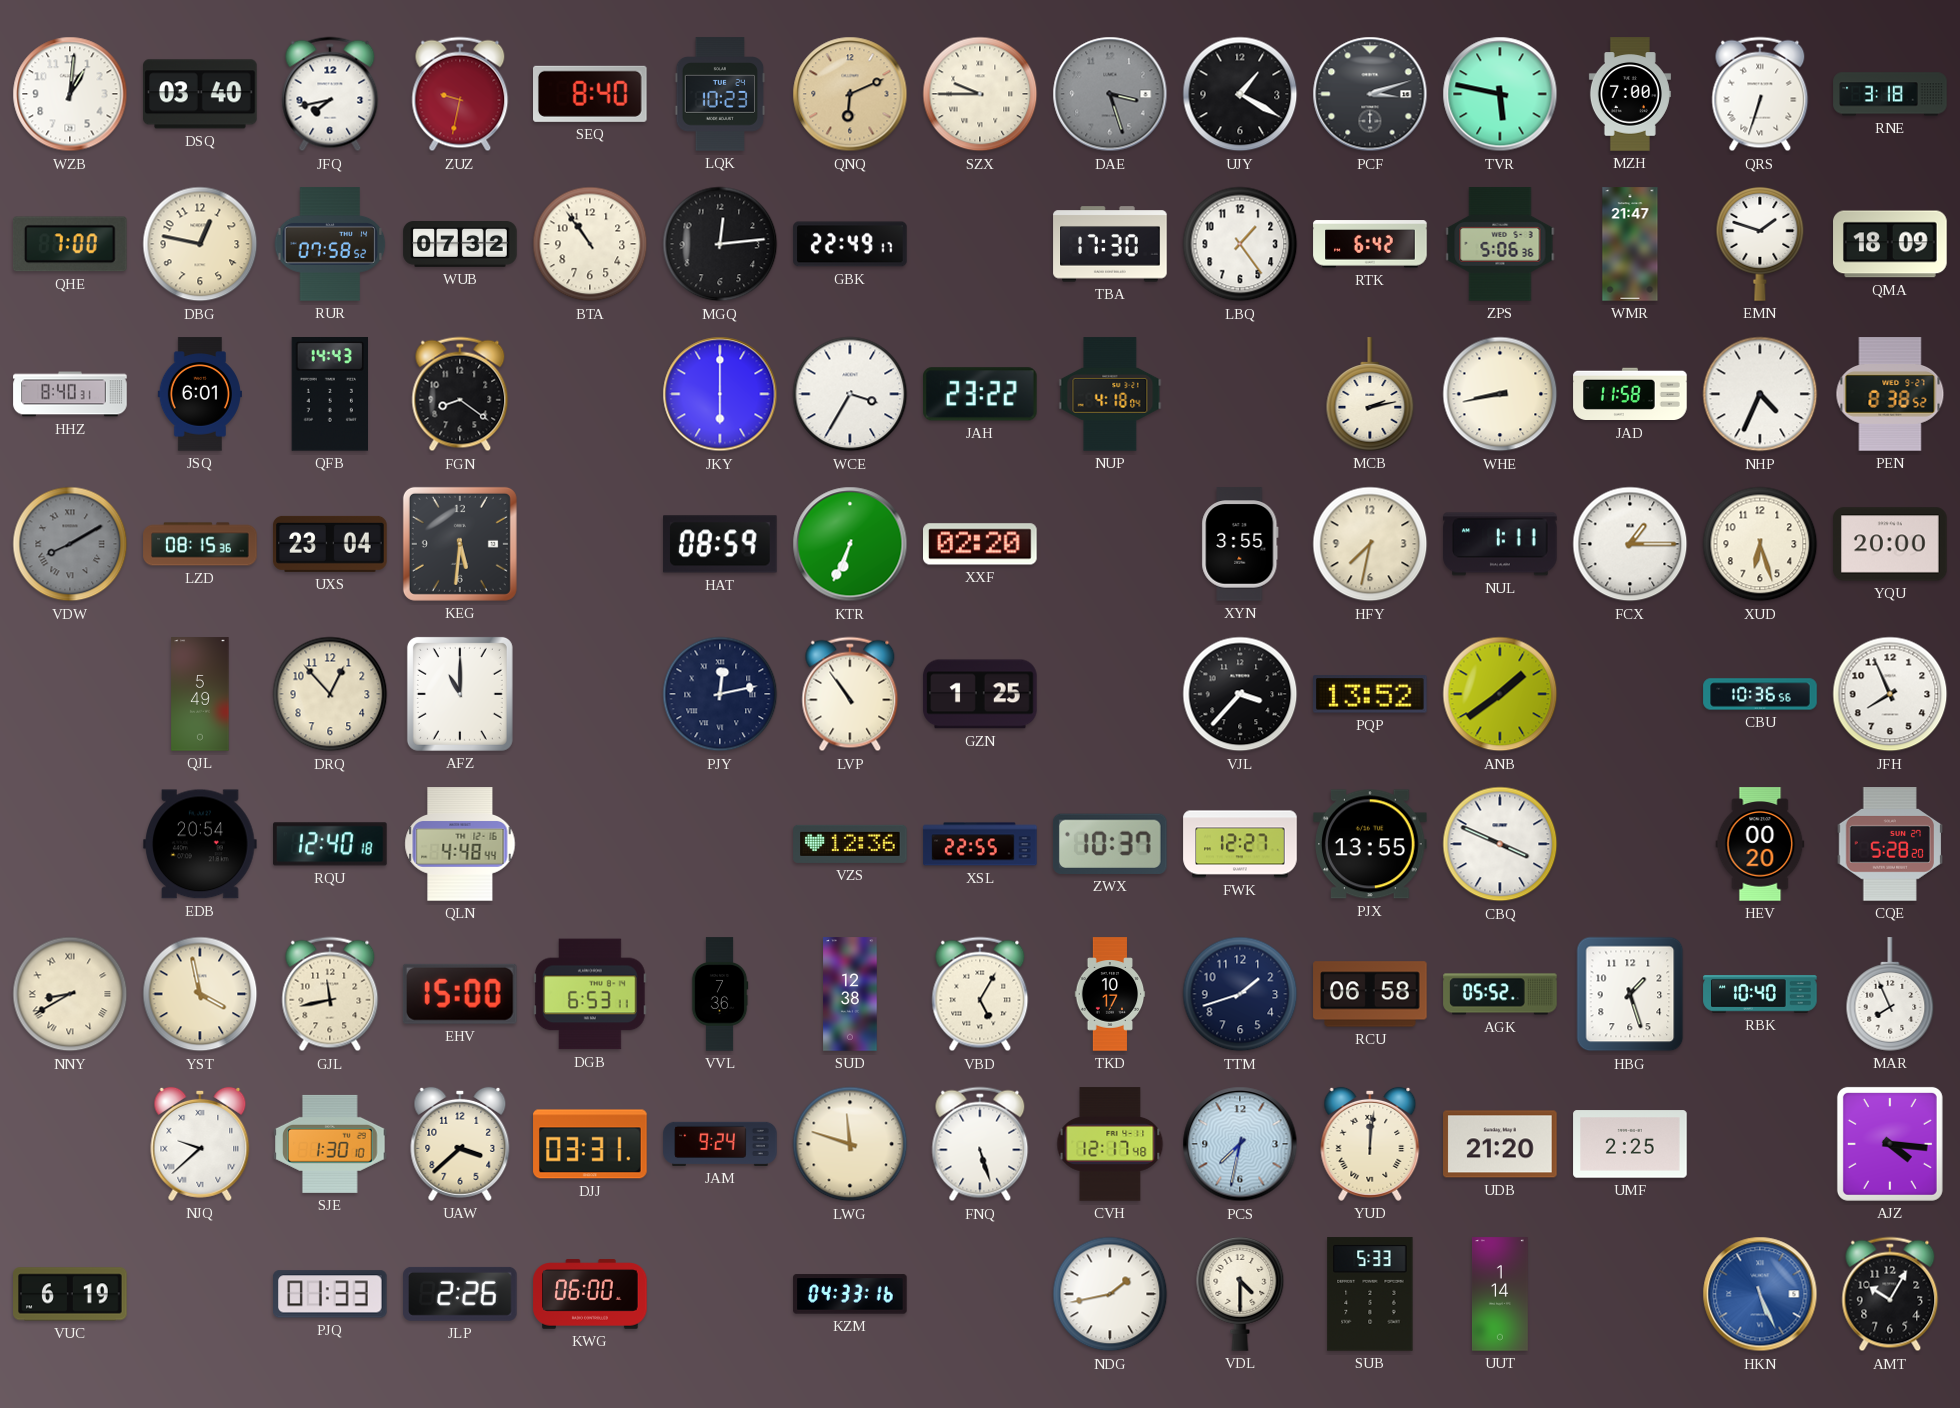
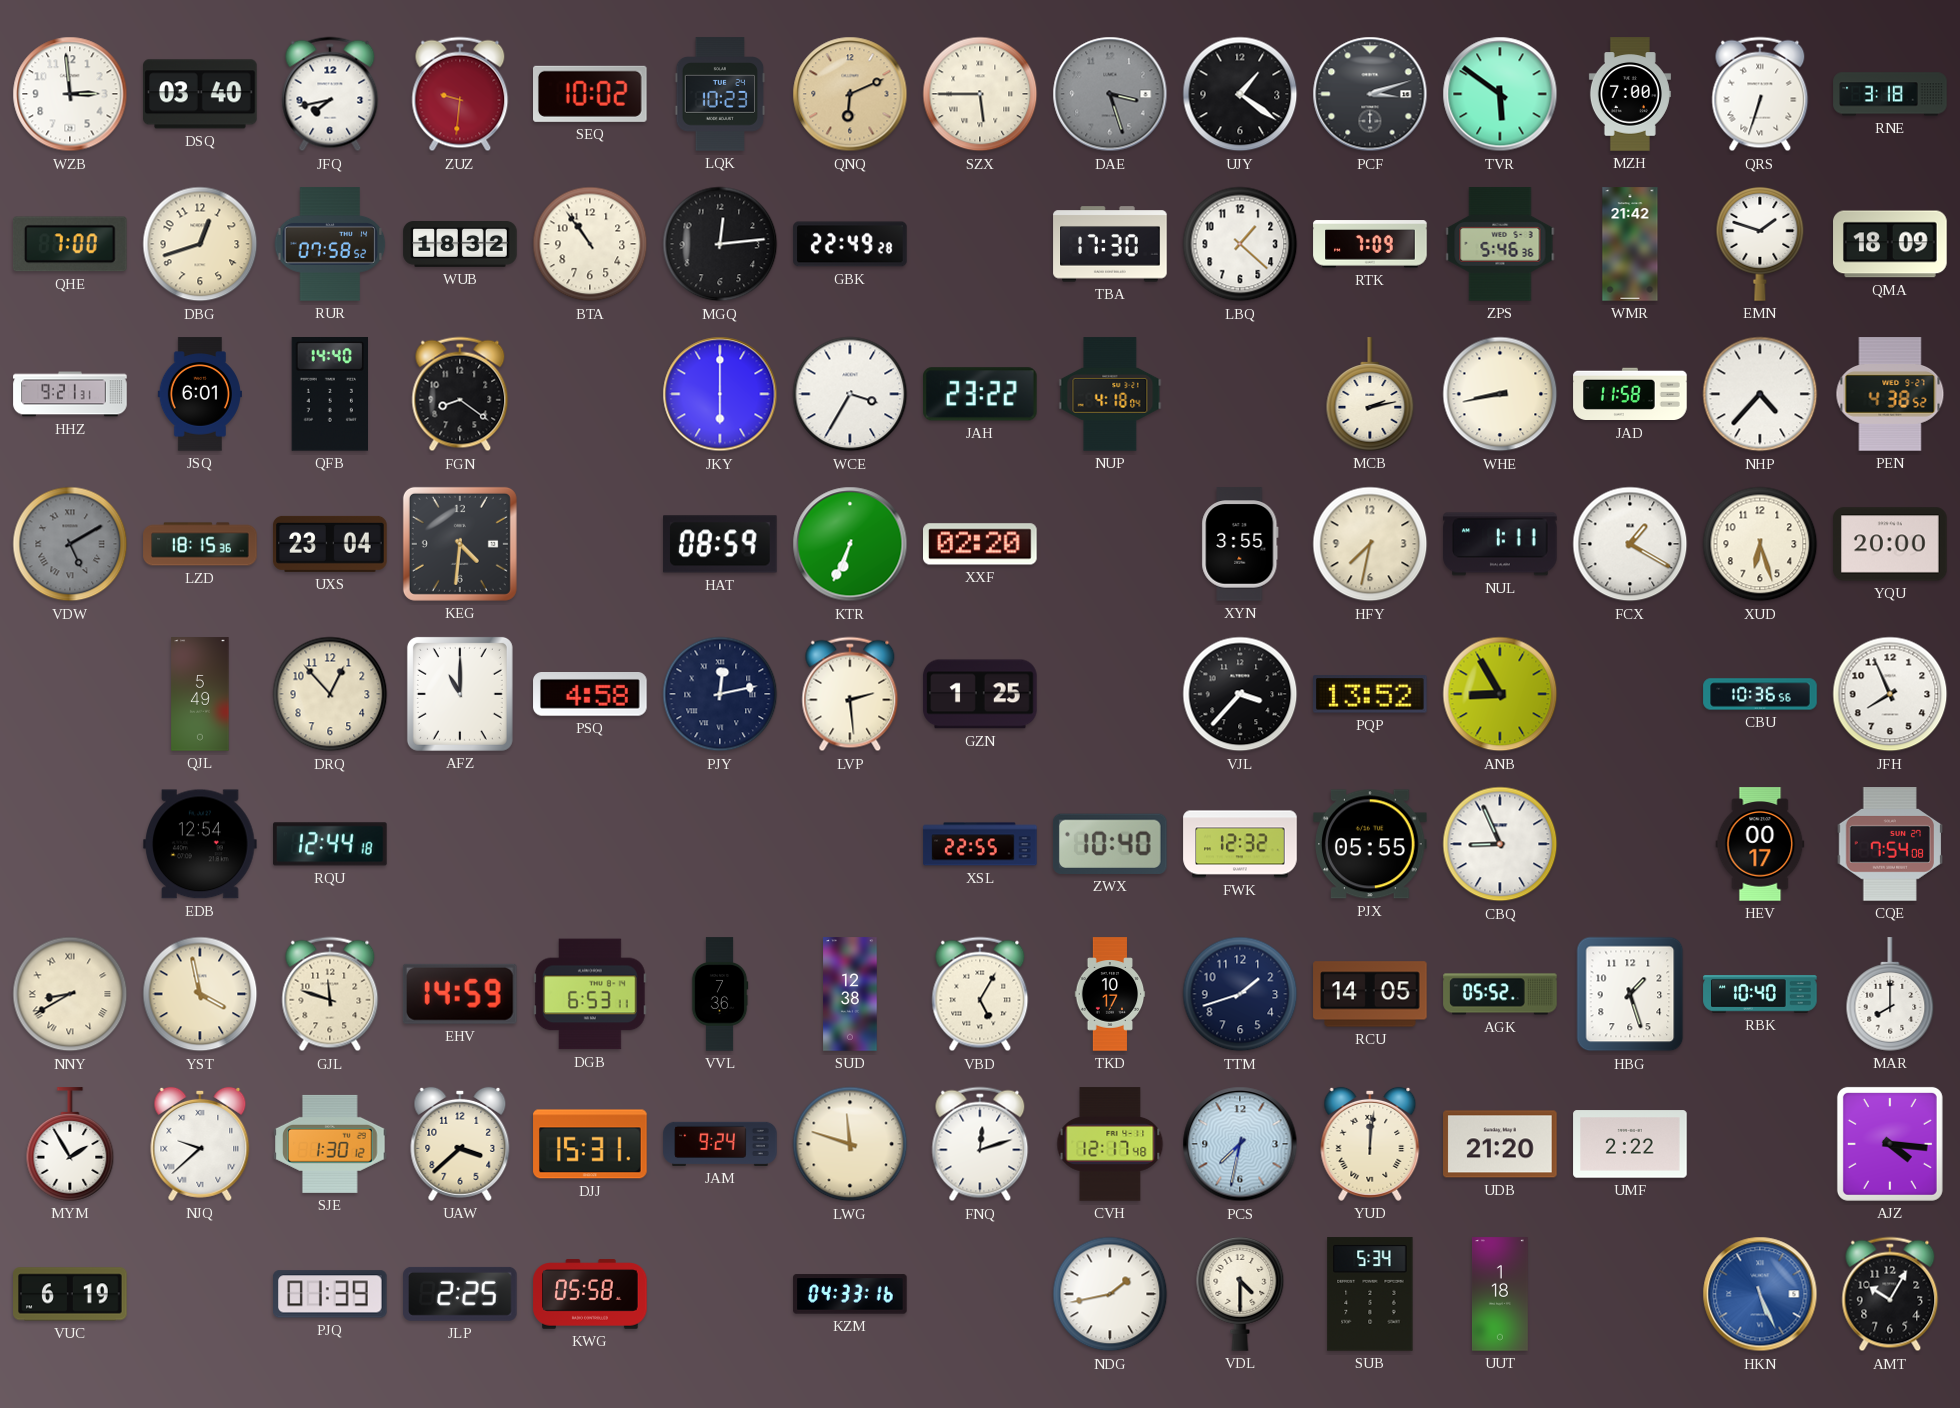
WZB: 1:01 -> 2:59 (70, 94)
ZUZ: 9:32 -> 9:31 (460, 94)
SEQ: 8:40 -> 10:02 (591, 94)
SZX: 9:45 -> 5:45 (980, 94)
UJY: 1:20 -> 1:21 (1240, 94)
TVR: 5:47 -> 5:51 (1500, 94)
DBG: 12:47 -> 12:42 (200, 244)
WUB: 07:32 -> 18:32 (460, 245)
GBK: 22:49:17 -> 22:49:28 (850, 244)
LBQ: 1:24 -> 1:22 (1240, 244)
RTK: 6:42 -> 7:09 (1370, 244)
ZPS: 5:06 -> 5:46 (1500, 244)
WMR: 21:47 -> 21:42 (1630, 244)
HHZ: 8:40 -> 9:21 (70, 394)
QFB: 14:43 -> 14:40 (329, 395)
NHP: 4:34 -> 4:37 (1760, 394)
PEN: 8:38 -> 4:38 (1890, 394)
VDW: 8:10 -> 5:10 (70, 544)
LZD: 08:15 -> 18:15 (200, 544)
KEG: 5:31 -> 4:31 (460, 544)
FCX: 1:15 -> 1:20 (1630, 544)
PSQ: none -> 4:58 (590, 694)
LVP: 10:54 -> 2:29 (850, 694)
ANB: 1:39 -> 8:55 (1500, 694)
EDB: 20:54 -> 12:54 (200, 844)
RQU: 12:40 -> 12:44 (330, 844)
QLN: 4:48 -> none (460, 844)
VZS: 12:36 -> none (850, 844)
ZWX: 10:37 -> 10:40 (1110, 844)
FWK: 12:27 -> 12:32 (1240, 844)
PJX: 13:55 -> 05:55 (1370, 844)
CBQ: 3:49 -> 8:56 (1500, 844)
HEV: 00:20 -> 00:17 (1760, 844)
CQE: 5:28 -> 7:54 (1889, 844)
GJL: 11:43 -> 11:48 (330, 994)
EHV: 15:00 -> 14:59 (460, 994)
RCU: 06:58 -> 14:05 (1370, 994)
MAR: 7:56 -> 8:00 (1890, 994)
MYM: none -> 1:55 (70, 1144)
SJE: 1:30:10 -> 1:30:12 (330, 1144)
DJJ: 03:31 -> 15:31 (590, 1144)
FNQ: 5:27 -> 12:12 (980, 1144)
UMF: 2:25 -> 2:22 (1630, 1144)
PJQ: 01:33 -> 01:39 (330, 1294)
JLP: 2:26 -> 2:25 (460, 1294)
KWG: 06:00 -> 05:58 (590, 1294)
SUB: 5:33 -> 5:34 (1370, 1294)
UUT: 1:14 -> 1:18 (1500, 1294)
